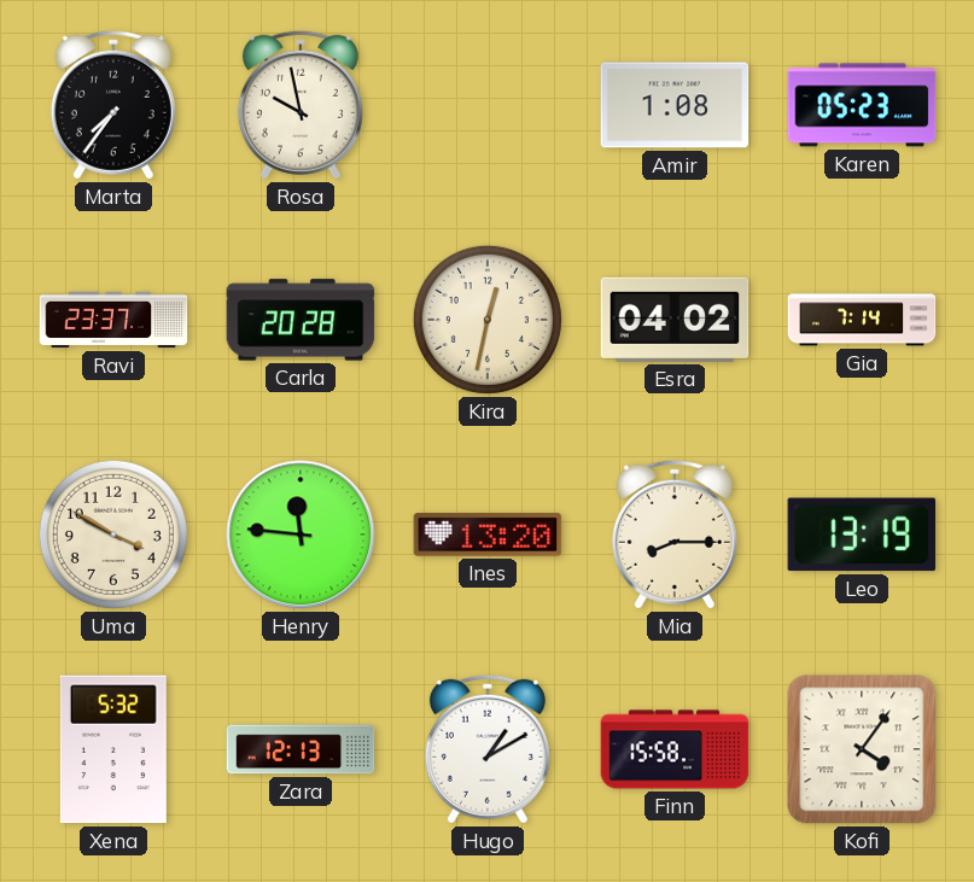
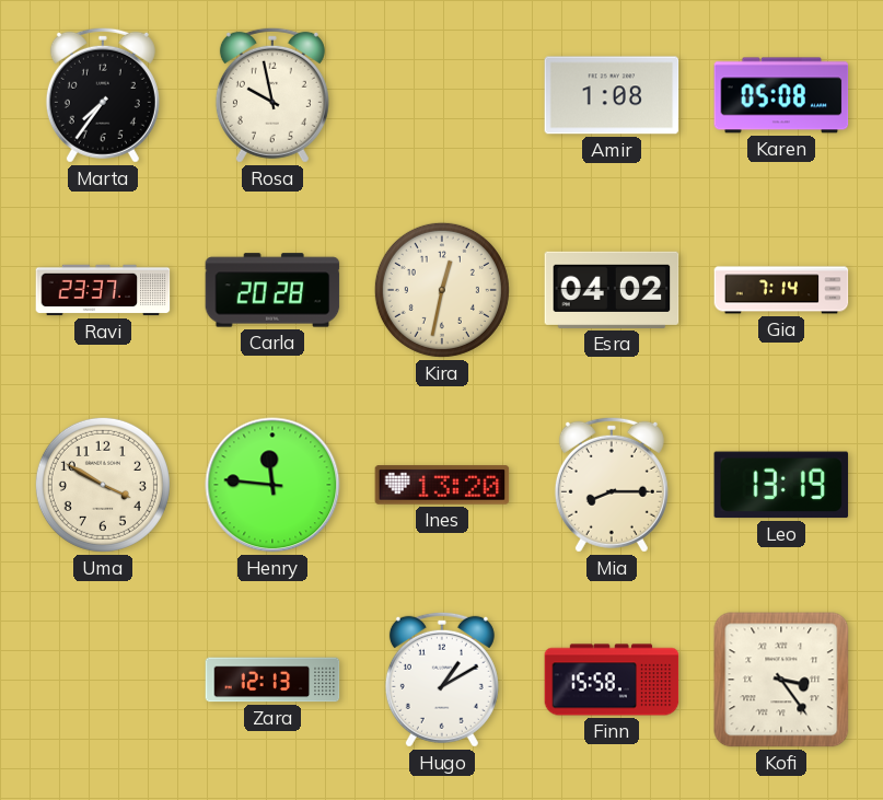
Karen: 05:23 -> 05:08 (781, 95)
Xena: 5:32 -> none (113, 749)
Kofi: 4:06 -> 3:24 (781, 680)
